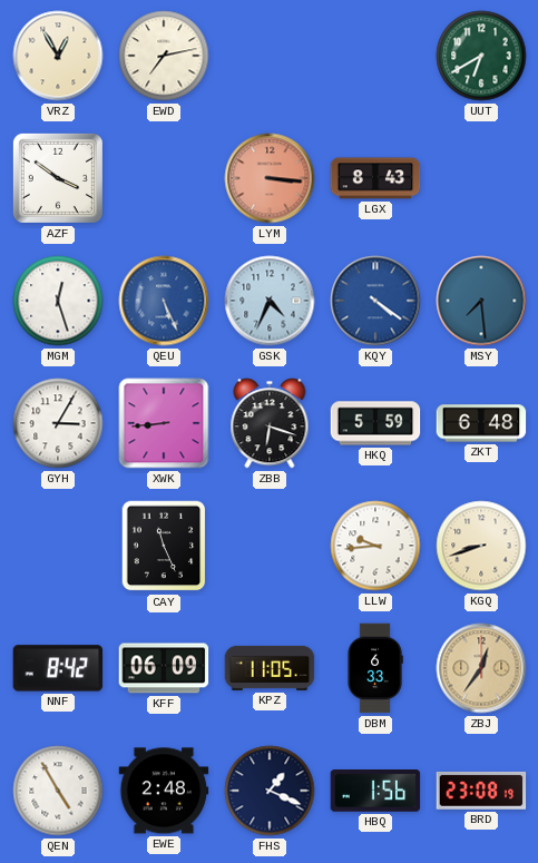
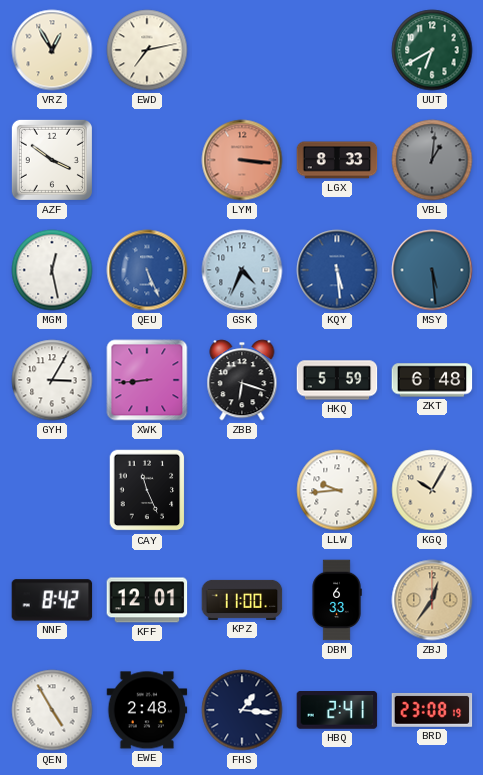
LGX: 8:43 -> 8:33 (337, 160)
VBL: none -> 1:01 (432, 160)
MGM: 12:27 -> 12:28 (52, 270)
KQY: 4:21 -> 5:29 (337, 270)
MSY: 7:29 -> 5:29 (432, 270)
KGQ: 8:42 -> 10:05 (432, 490)
KFF: 06:09 -> 12:01 (147, 600)
KPZ: 11:05 -> 11:00 (242, 600)
FHS: 1:19 -> 1:16 (242, 710)
HBQ: 1:56 -> 2:41 (337, 711)
